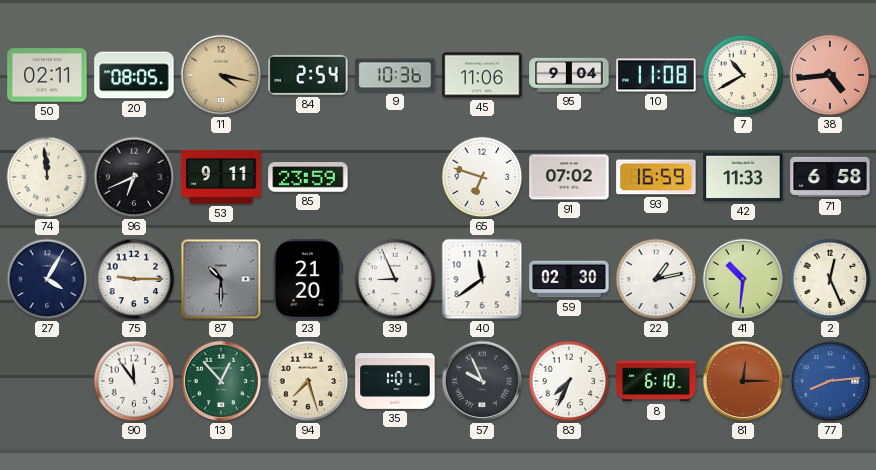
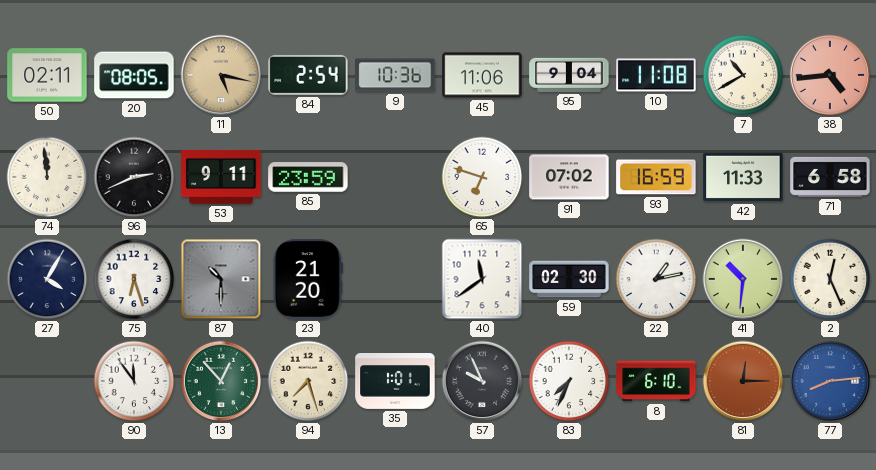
11: 4:17 -> 5:17 (221, 75)
96: 6:41 -> 2:41 (134, 177)
75: 9:15 -> 6:27 (134, 279)
39: 8:56 -> none (395, 279)
